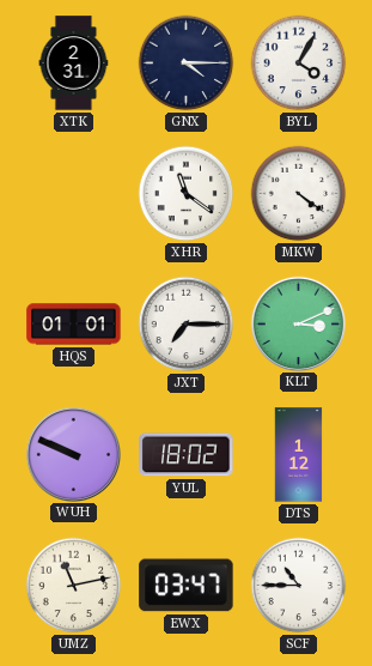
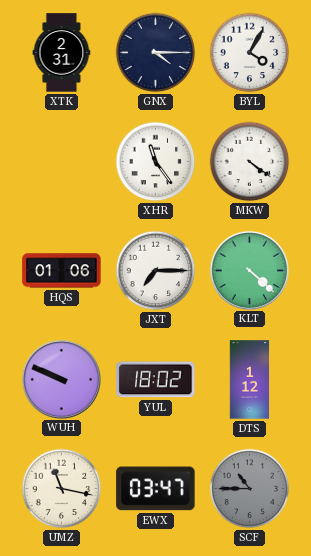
XHR: 11:21 -> 11:24 (156, 162)
HQS: 01:01 -> 01:06 (62, 271)
KLT: 3:11 -> 4:22 (249, 270)
UMZ: 11:13 -> 11:17 (62, 489)
SCF dial: white -> grey (250, 489)
